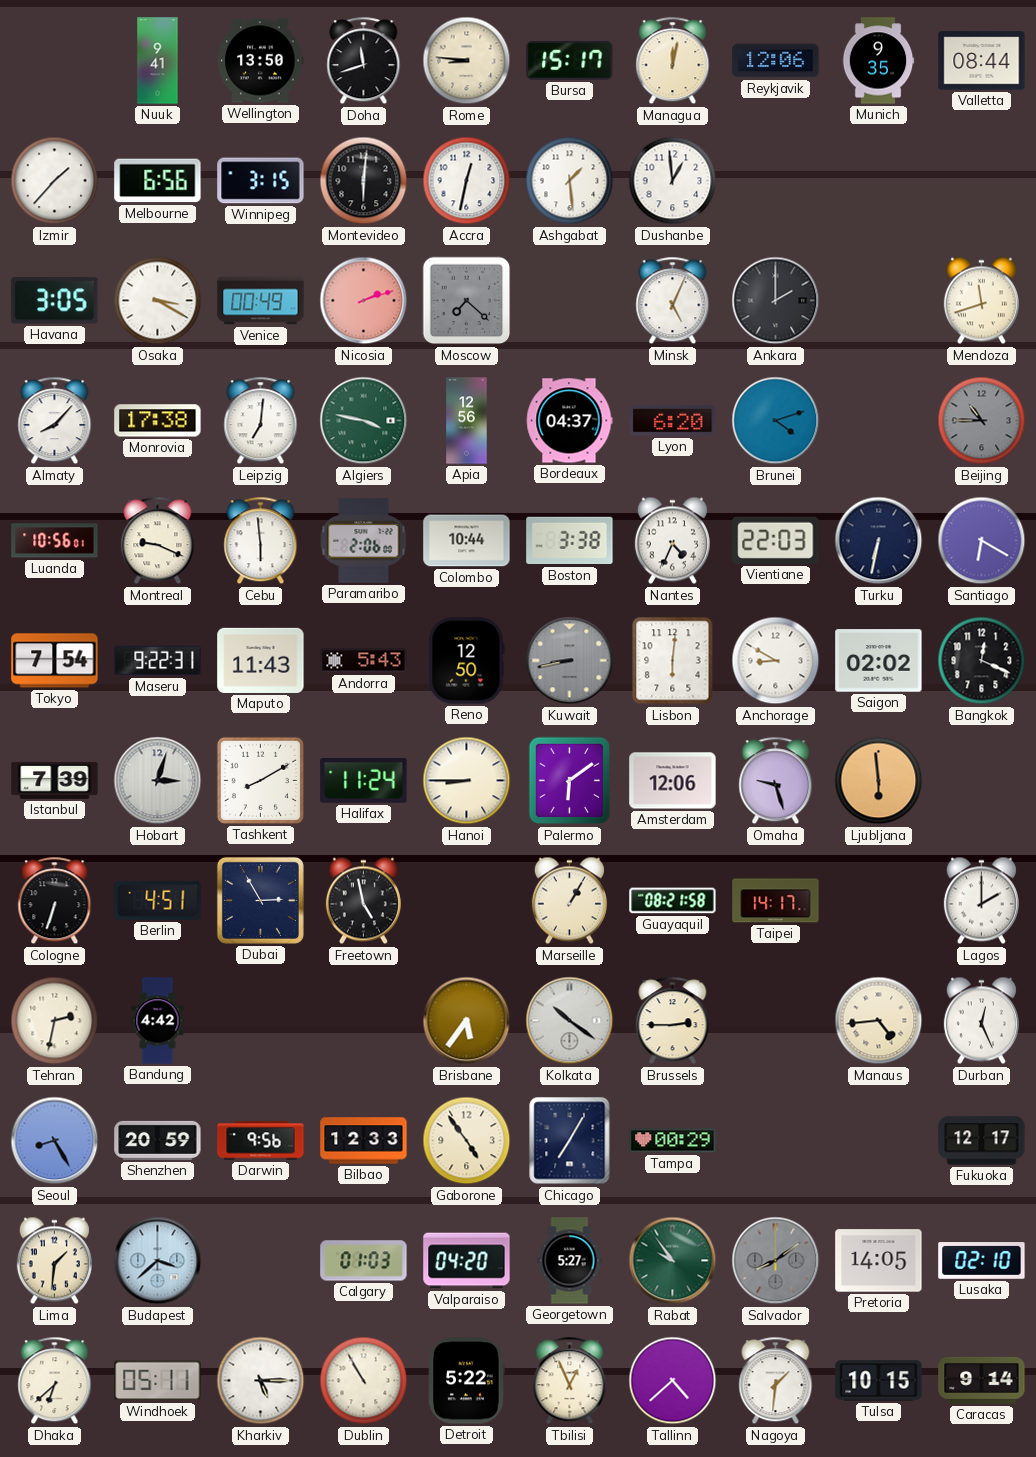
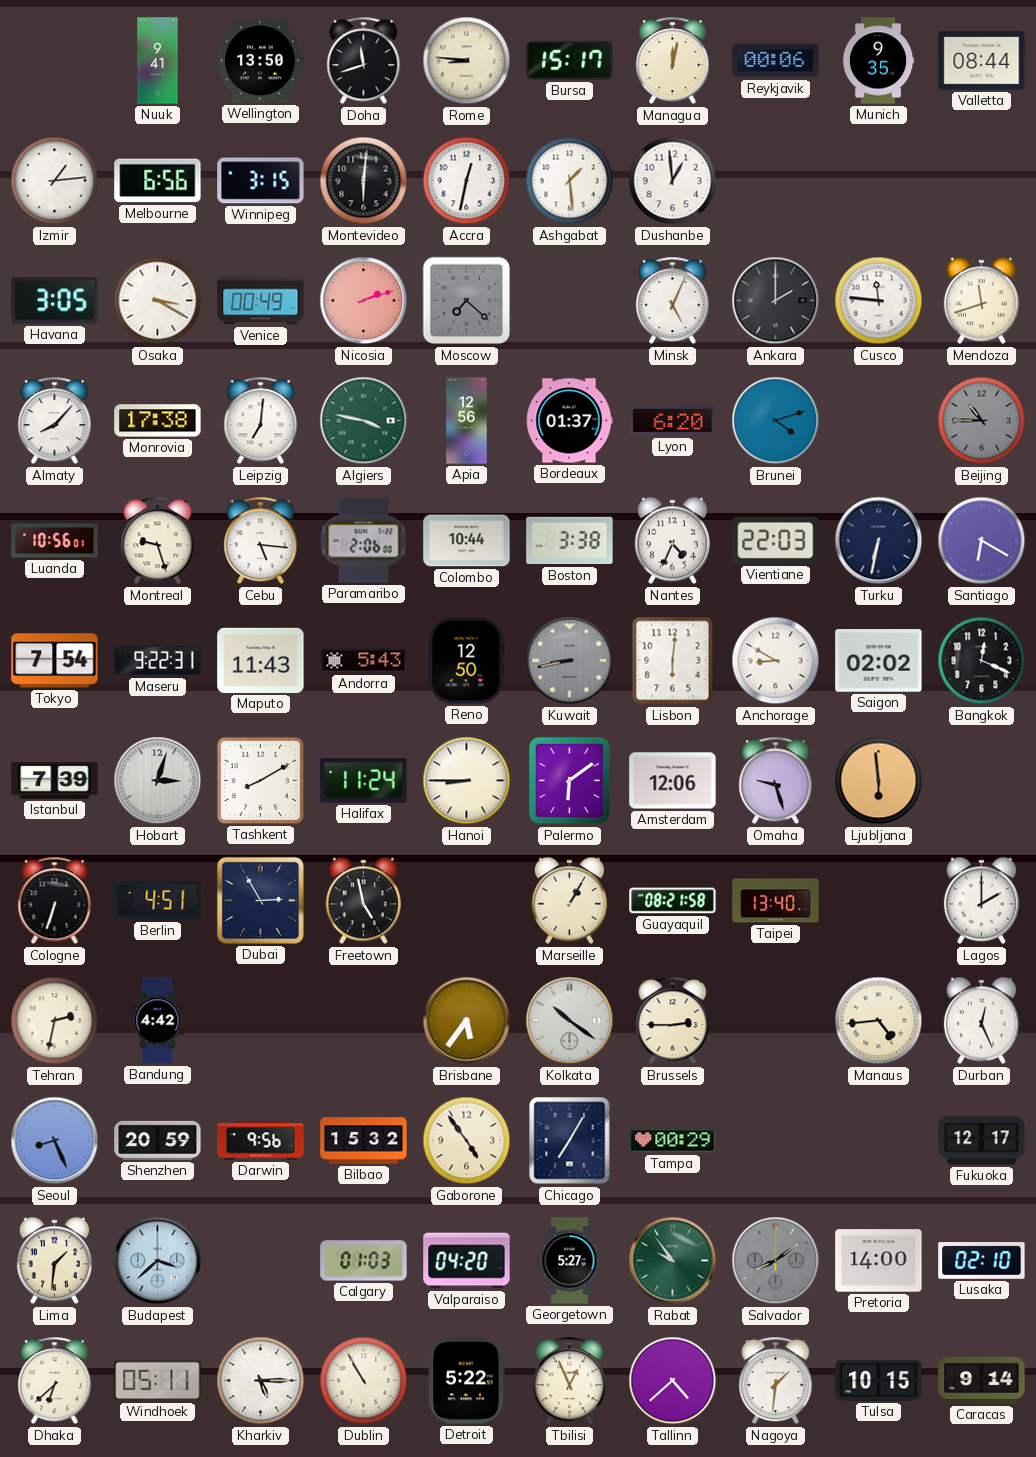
Reykjavik: 12:06 -> 00:06 (776, 61)
Izmir: 1:37 -> 1:14 (55, 181)
Cusco: none -> 11:46 (879, 301)
Bordeaux: 04:37 -> 01:37 (569, 421)
Montreal: 9:19 -> 9:27 (158, 541)
Cebu: 5:59 -> 5:16 (261, 541)
Taipei: 14:17 -> 13:40 (776, 901)
Seoul: 8:25 -> 8:26 (55, 1141)
Bilbao: 12:33 -> 15:32 (364, 1141)
Pretoria: 14:05 -> 14:00 (879, 1261)
